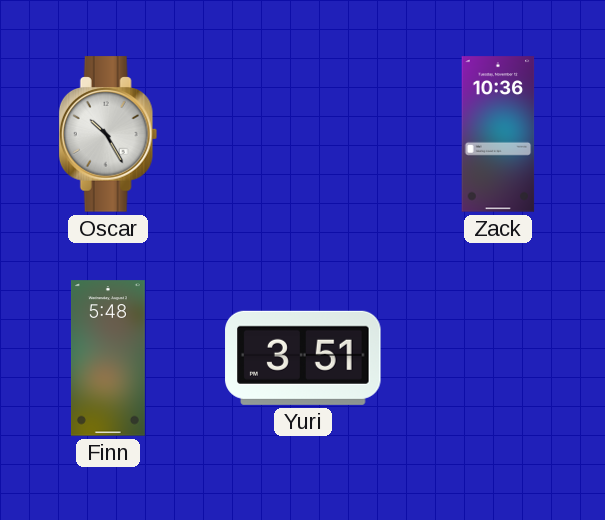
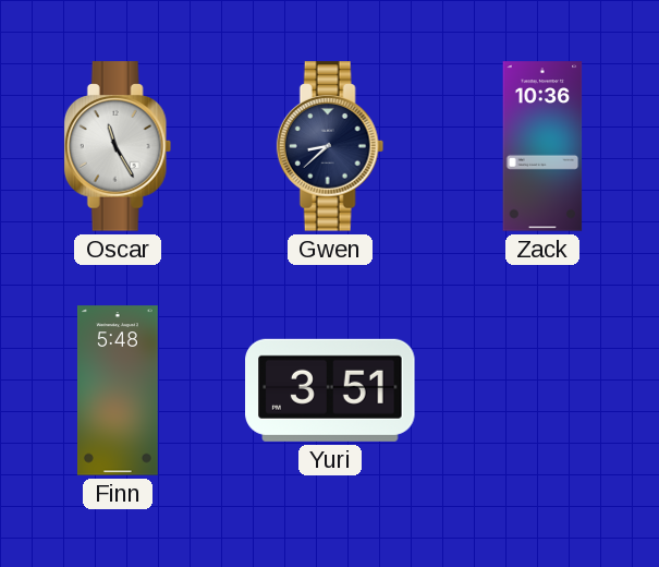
Oscar: 10:25 -> 11:25 (118, 146)
Gwen: none -> 8:38 (330, 146)
